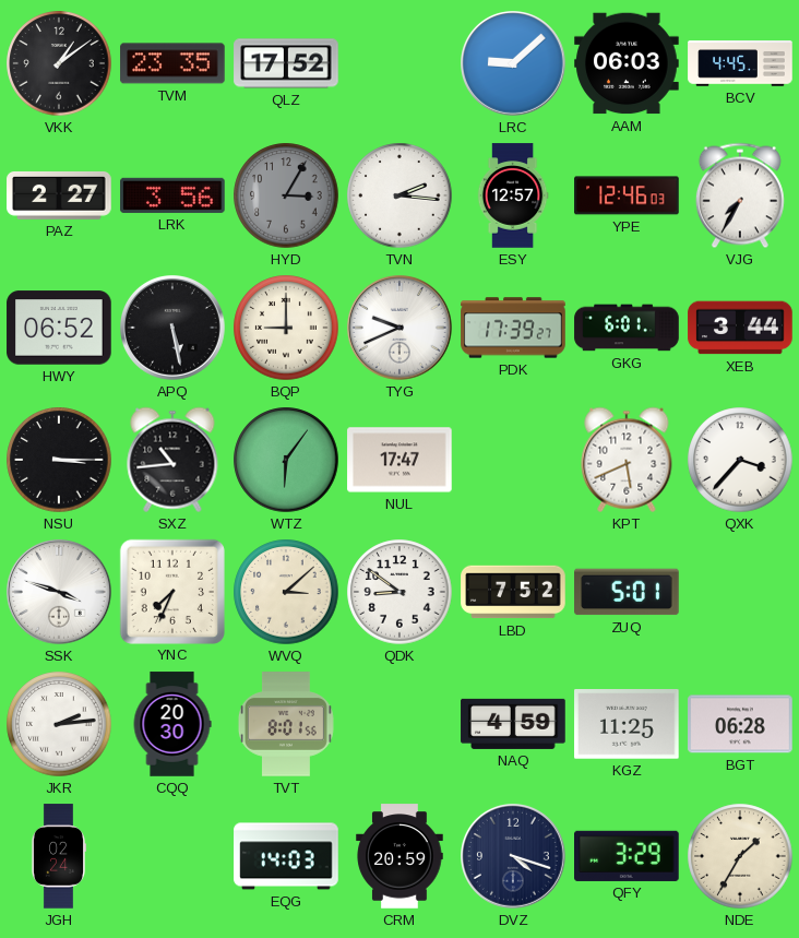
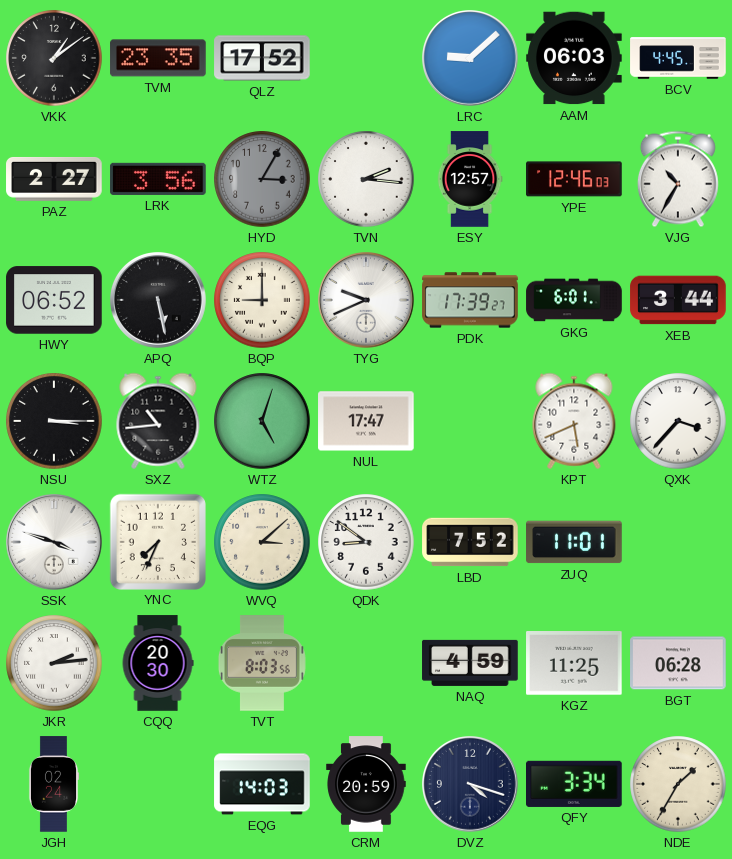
VJG: 7:35 -> 10:35 (678, 179)
WTZ: 6:06 -> 5:03 (262, 421)
ZUQ: 5:01 -> 11:01 (574, 542)
TVT: 8:01 -> 8:03 (262, 663)
QFY: 3:29 -> 3:34 (575, 784)
